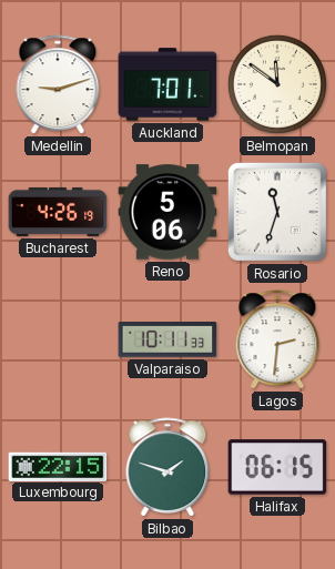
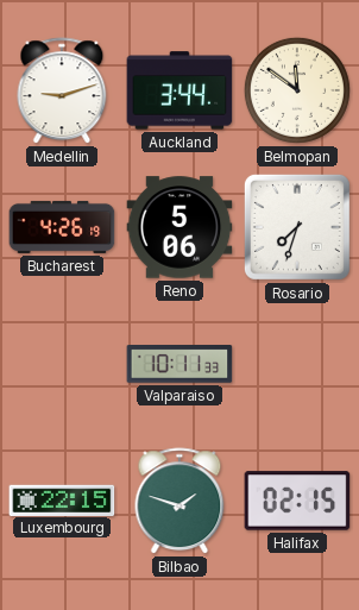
Auckland: 7:01 -> 3:44 (179, 90)
Rosario: 11:33 -> 7:33 (297, 227)
Lagos: 2:31 -> none (277, 341)
Halifax: 06:15 -> 02:15 (297, 501)
